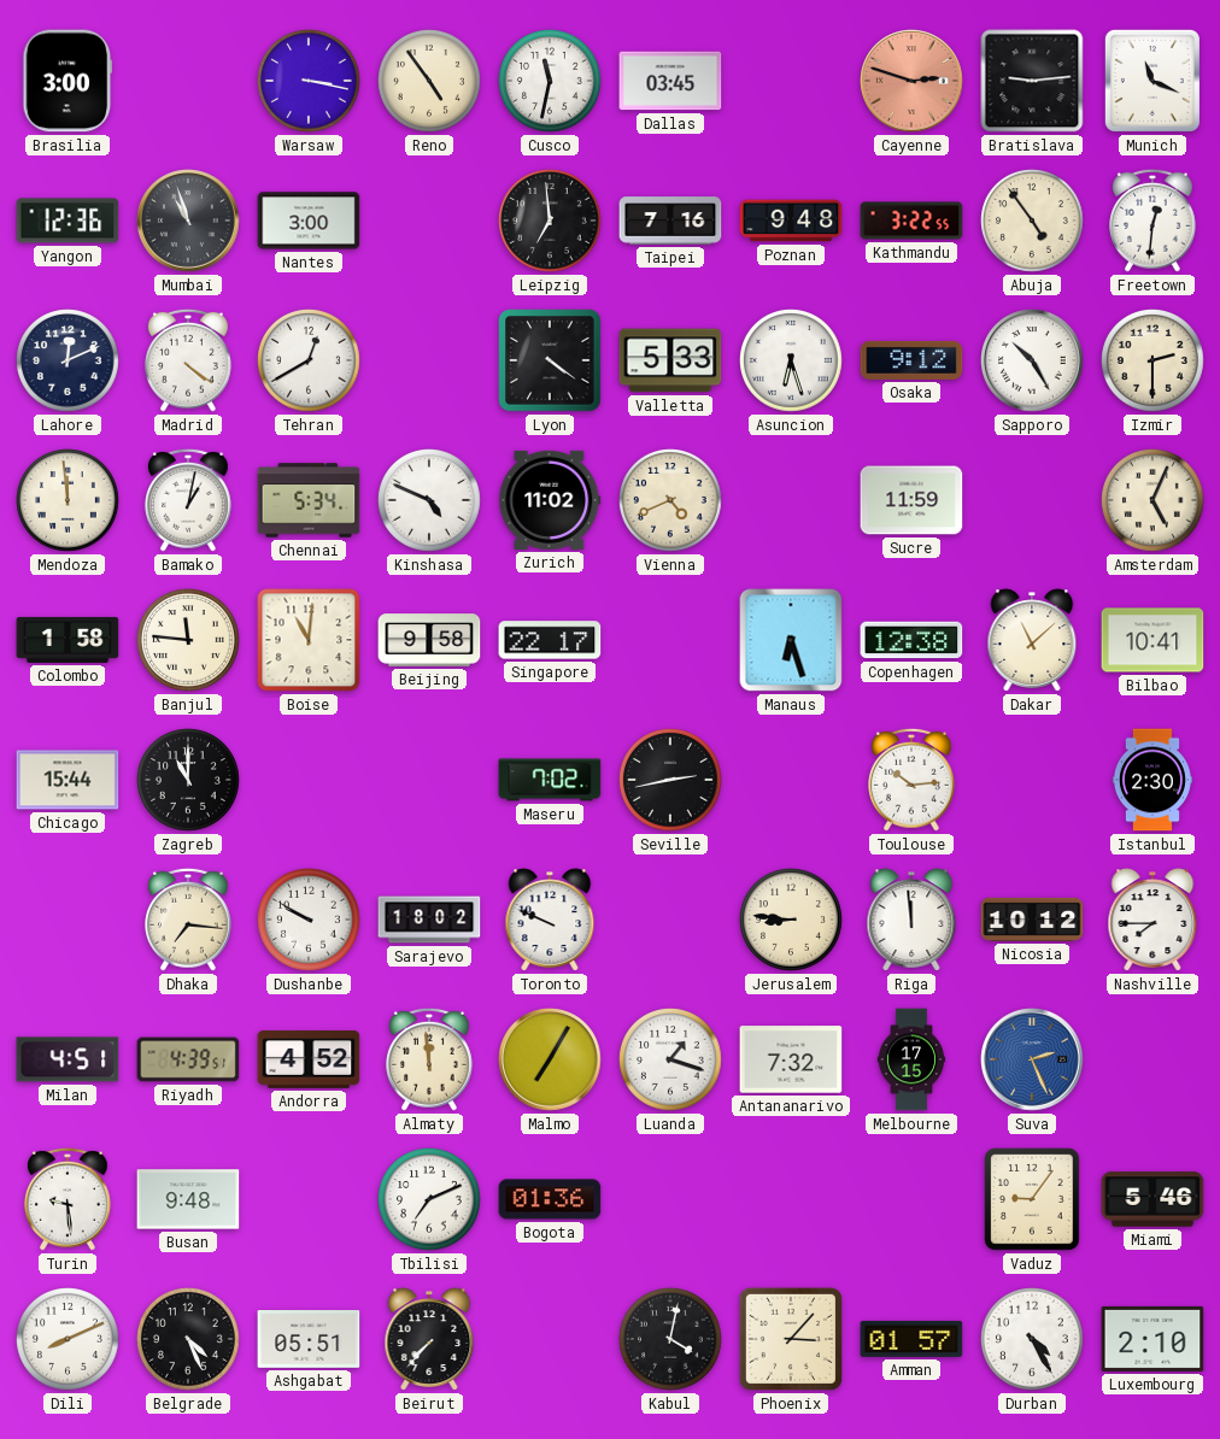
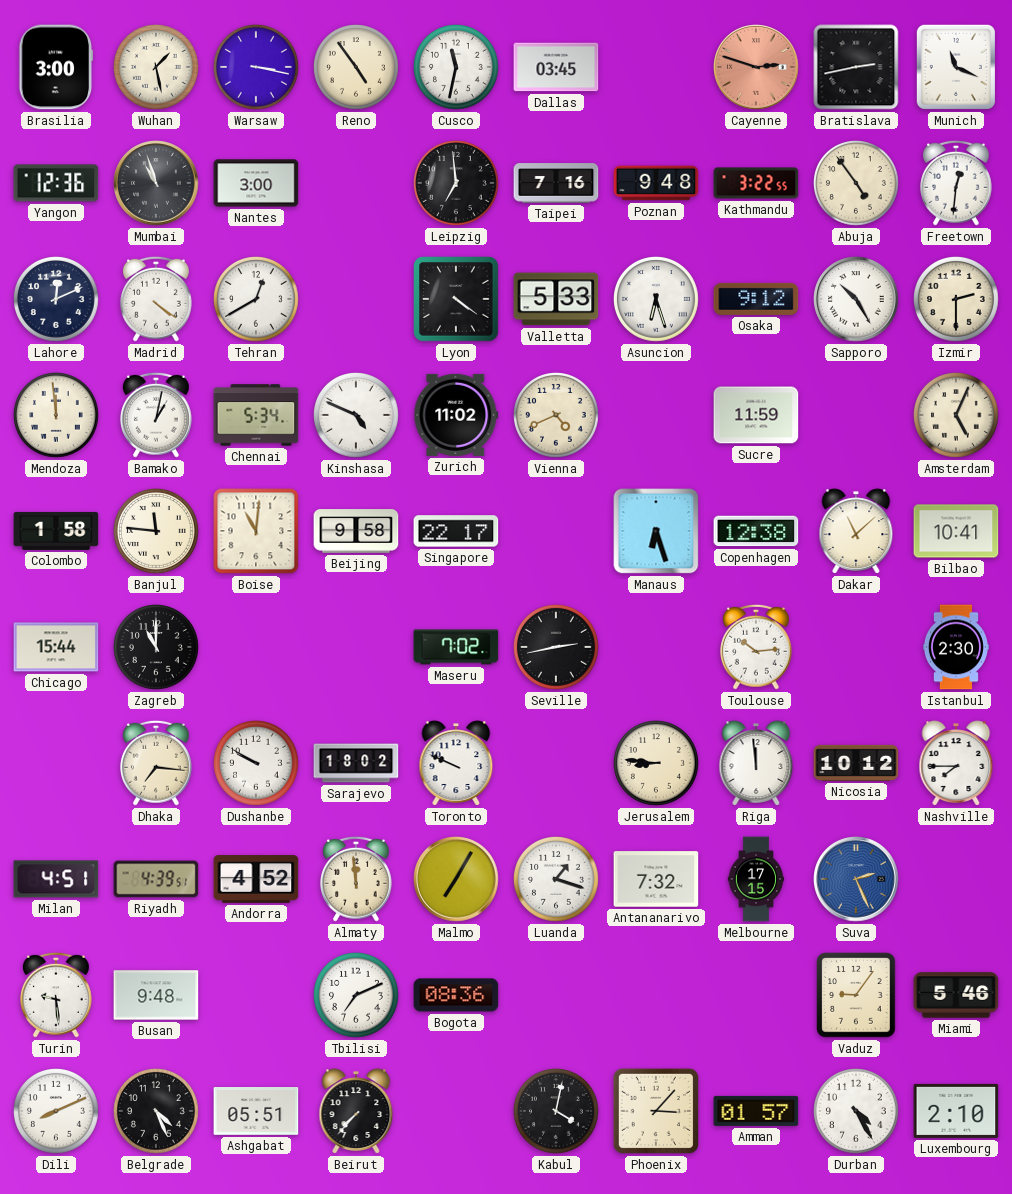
Wuhan: none -> 1:28 (157, 68)
Bratislava: 9:14 -> 2:43 (856, 67)
Bogota: 01:36 -> 08:36 (456, 995)
